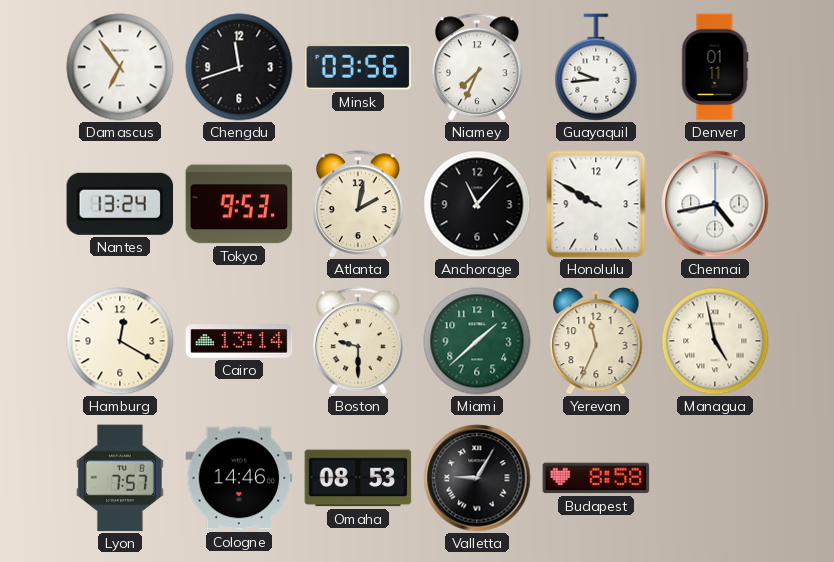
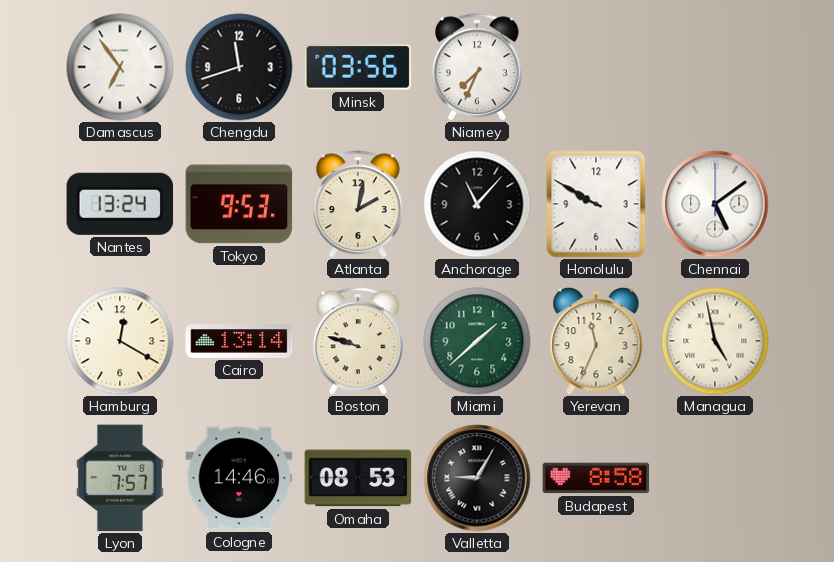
Guayaquil: 9:44 -> none (596, 67)
Denver: 01:11 -> none (715, 67)
Chennai: 4:43 -> 5:09 (715, 204)
Boston: 9:30 -> 9:48 (359, 341)
